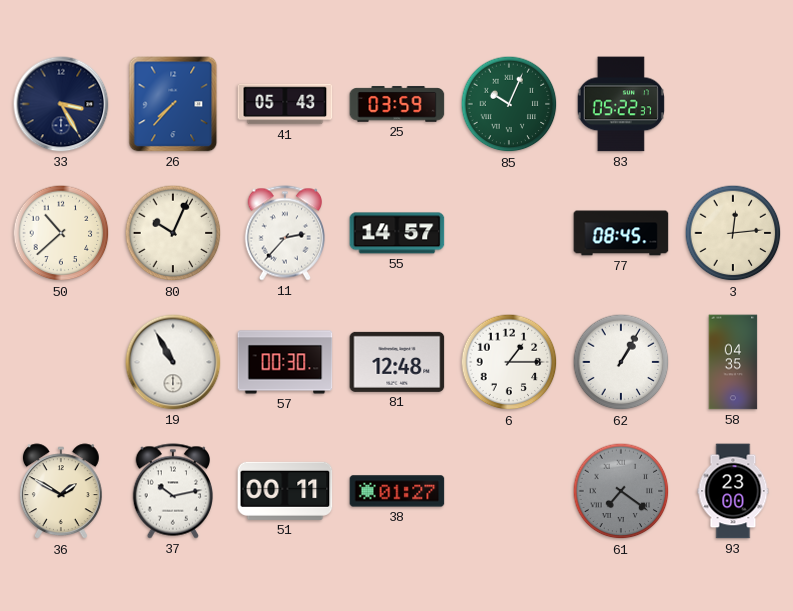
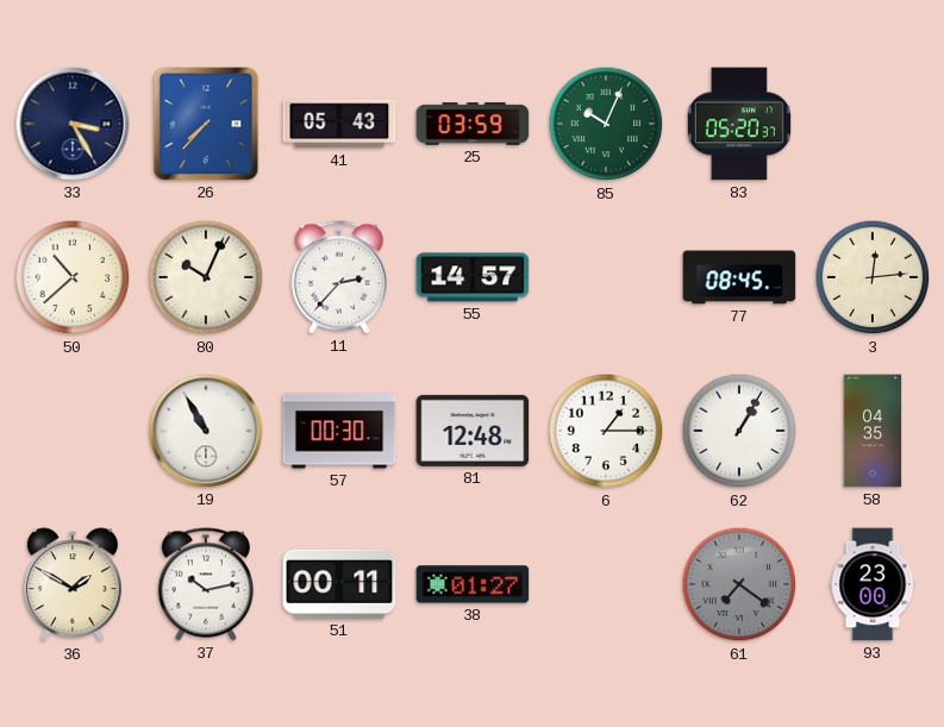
83: 05:22 -> 05:20 (739, 124)
